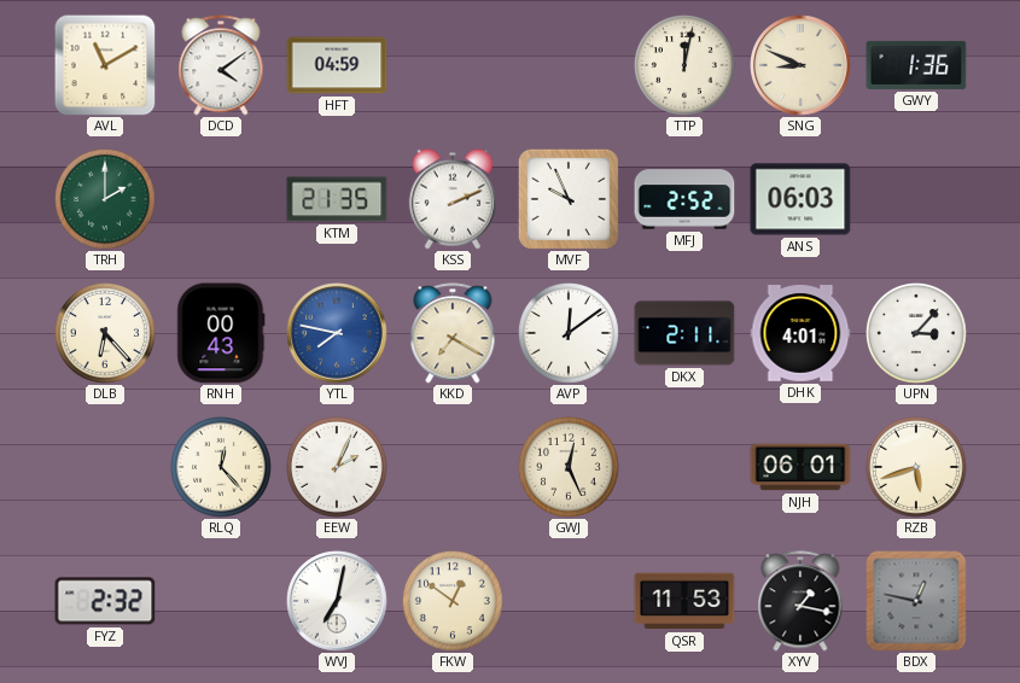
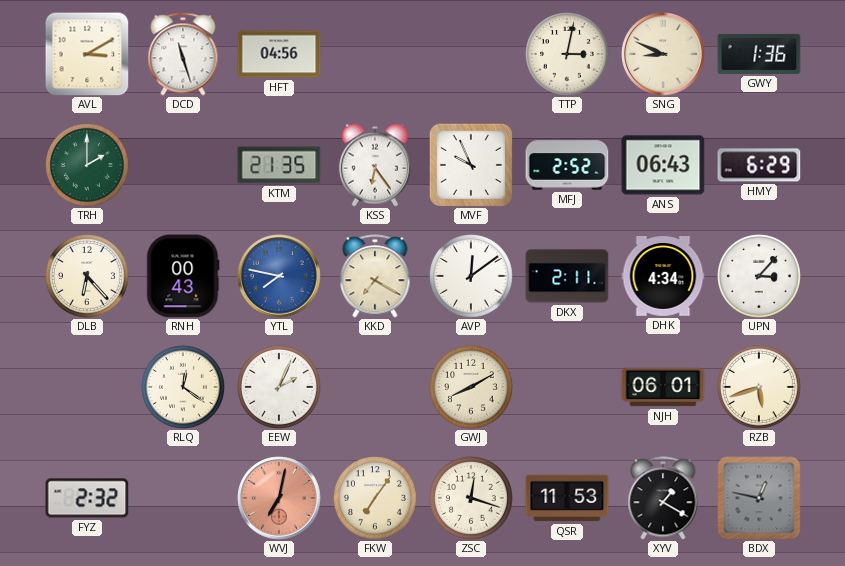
AVL: 11:10 -> 3:10 (87, 54)
DCD: 4:09 -> 11:27 (183, 54)
HFT: 04:59 -> 04:56 (279, 54)
TTP: 12:02 -> 3:02 (568, 55)
KSS: 2:11 -> 6:24 (374, 165)
ANS: 06:03 -> 06:43 (663, 165)
HMY: none -> 6:29 (759, 165)
DHK: 4:01 -> 4:34 (663, 276)
RLQ: 12:23 -> 12:21 (184, 388)
GWJ: 12:26 -> 8:10 (472, 388)
WVJ dial: white -> salmon (279, 498)
FKW: 12:51 -> 7:06 (376, 499)
ZSC: none -> 12:18 (472, 499)
XYV: 1:17 -> 1:20 (663, 498)
